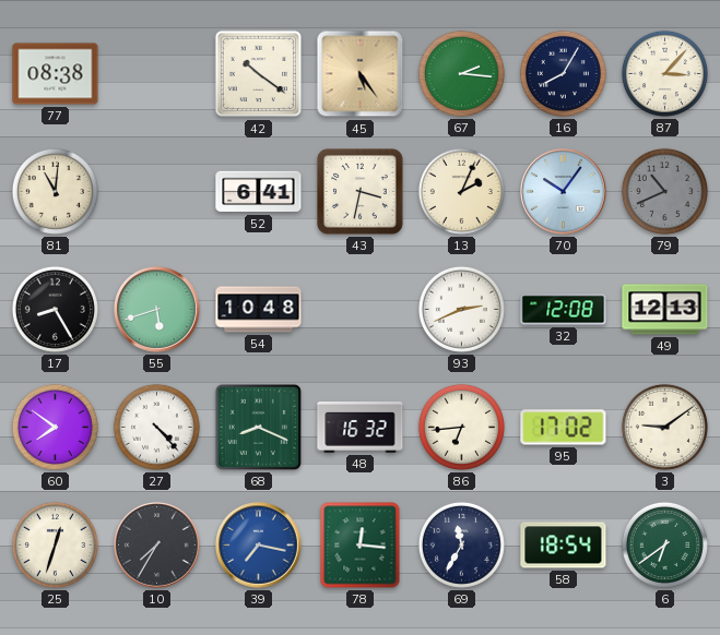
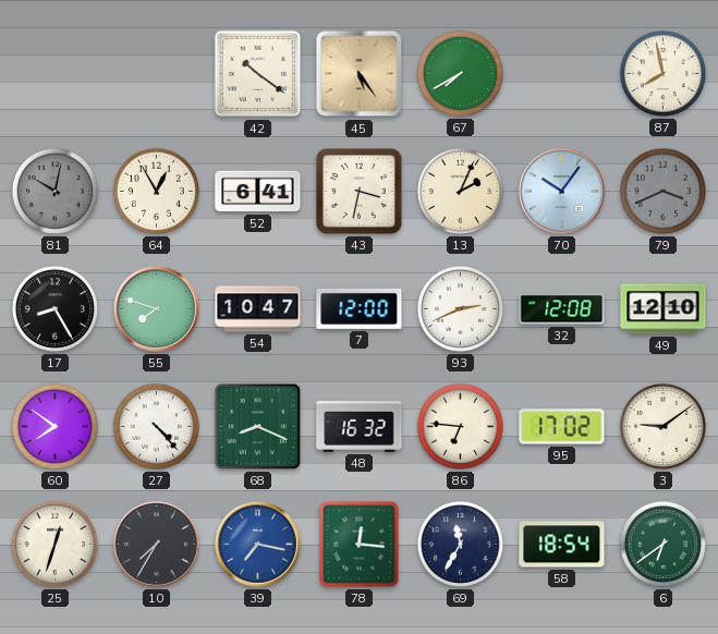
77: 08:38 -> none (56, 74)
67: 2:16 -> 7:40 (460, 73)
16: 8:05 -> none (563, 73)
87: 3:07 -> 7:58 (662, 73)
81: 11:01 -> 10:02 (54, 191)
81 dial: cream -> grey (54, 191)
64: none -> 12:55 (156, 191)
79: 10:41 -> 3:41 (662, 191)
55: 5:42 -> 7:48 (157, 309)
54: 10:48 -> 10:47 (258, 309)
7: none -> 12:00 (360, 308)
49: 12:13 -> 12:10 (664, 309)
86: 6:44 -> 6:46 (460, 426)
